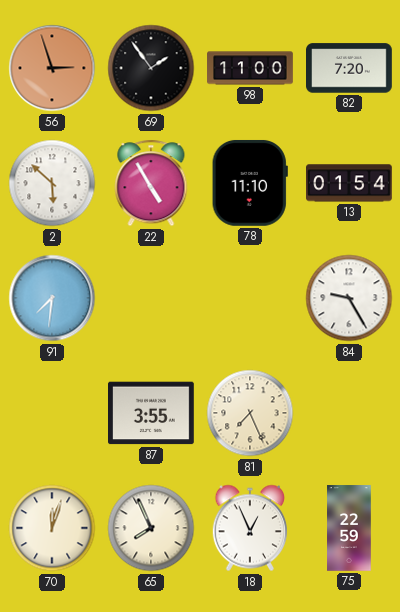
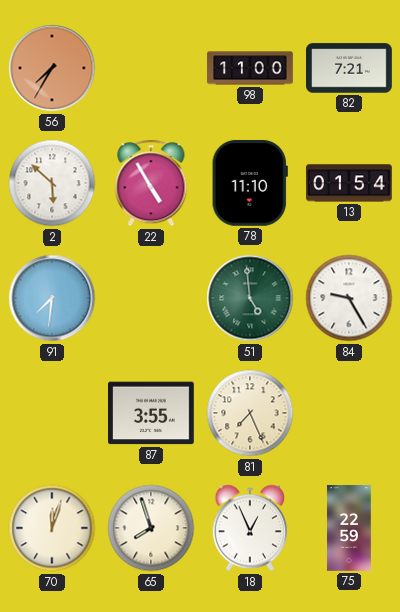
56: 2:57 -> 7:35 (52, 68)
69: 1:54 -> none (151, 68)
82: 7:20 -> 7:21 (350, 68)
51: none -> 4:59 (250, 298)
65: 7:56 -> 7:57 (151, 528)
